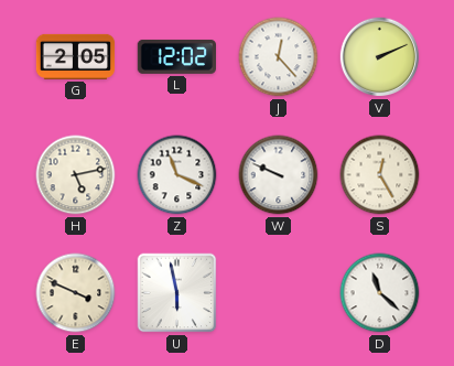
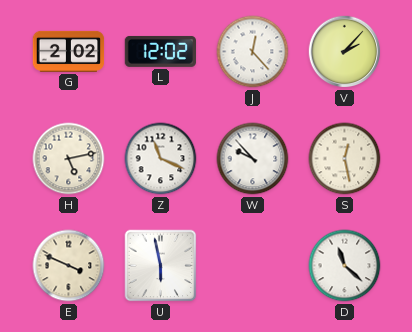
G: 2:05 -> 2:02 (69, 51)
V: 2:11 -> 2:07 (345, 52)
W: 9:49 -> 9:53 (253, 159)
S: 12:25 -> 12:28 (345, 159)
